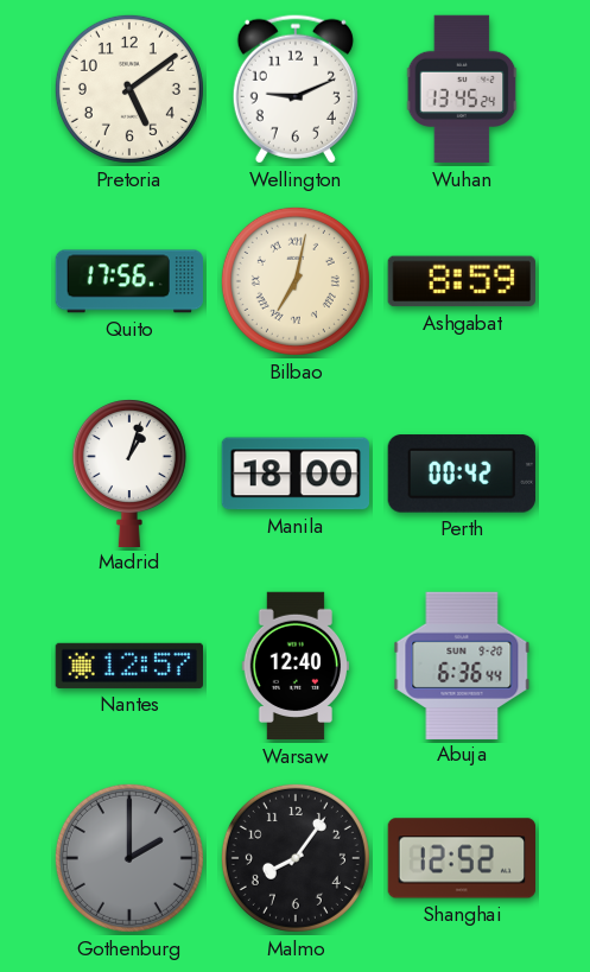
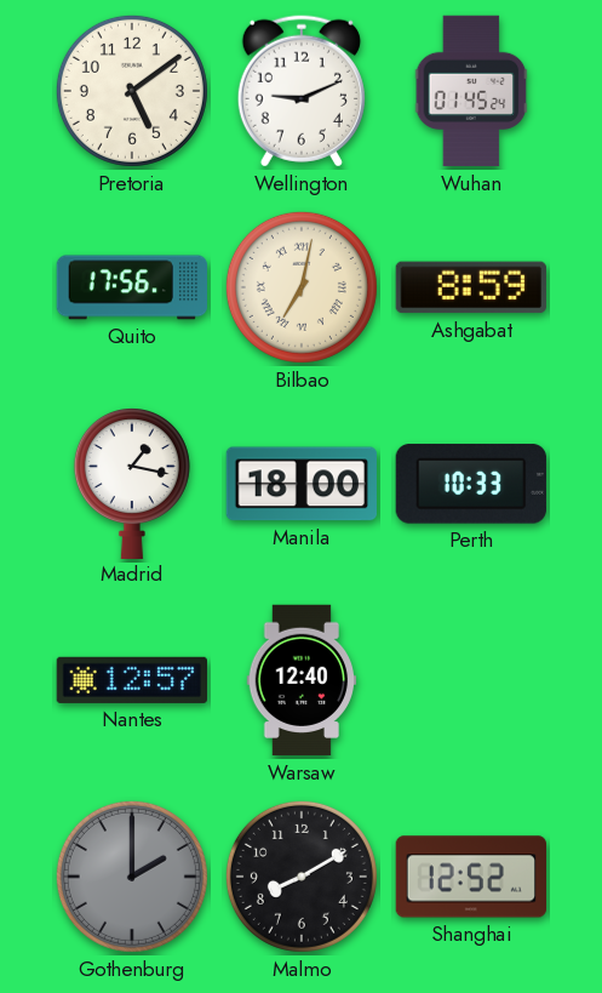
Wuhan: 13:45 -> 01:45 (471, 91)
Madrid: 1:03 -> 1:17 (132, 484)
Perth: 00:42 -> 10:33 (471, 484)
Abuja: 6:36 -> none (462, 665)
Malmo: 8:06 -> 8:10 (302, 877)
